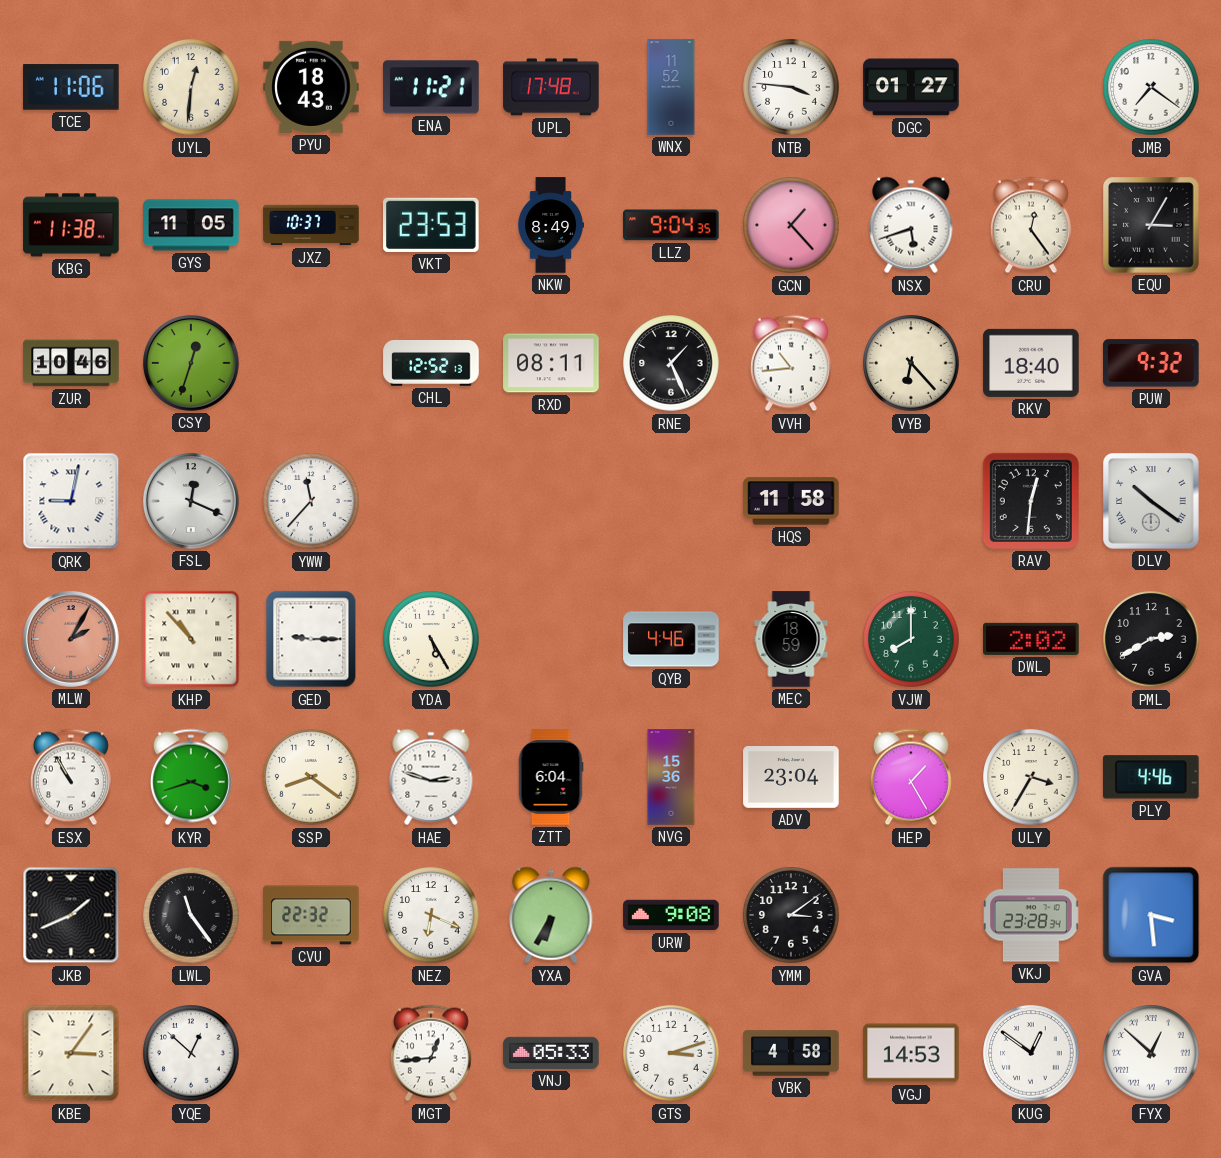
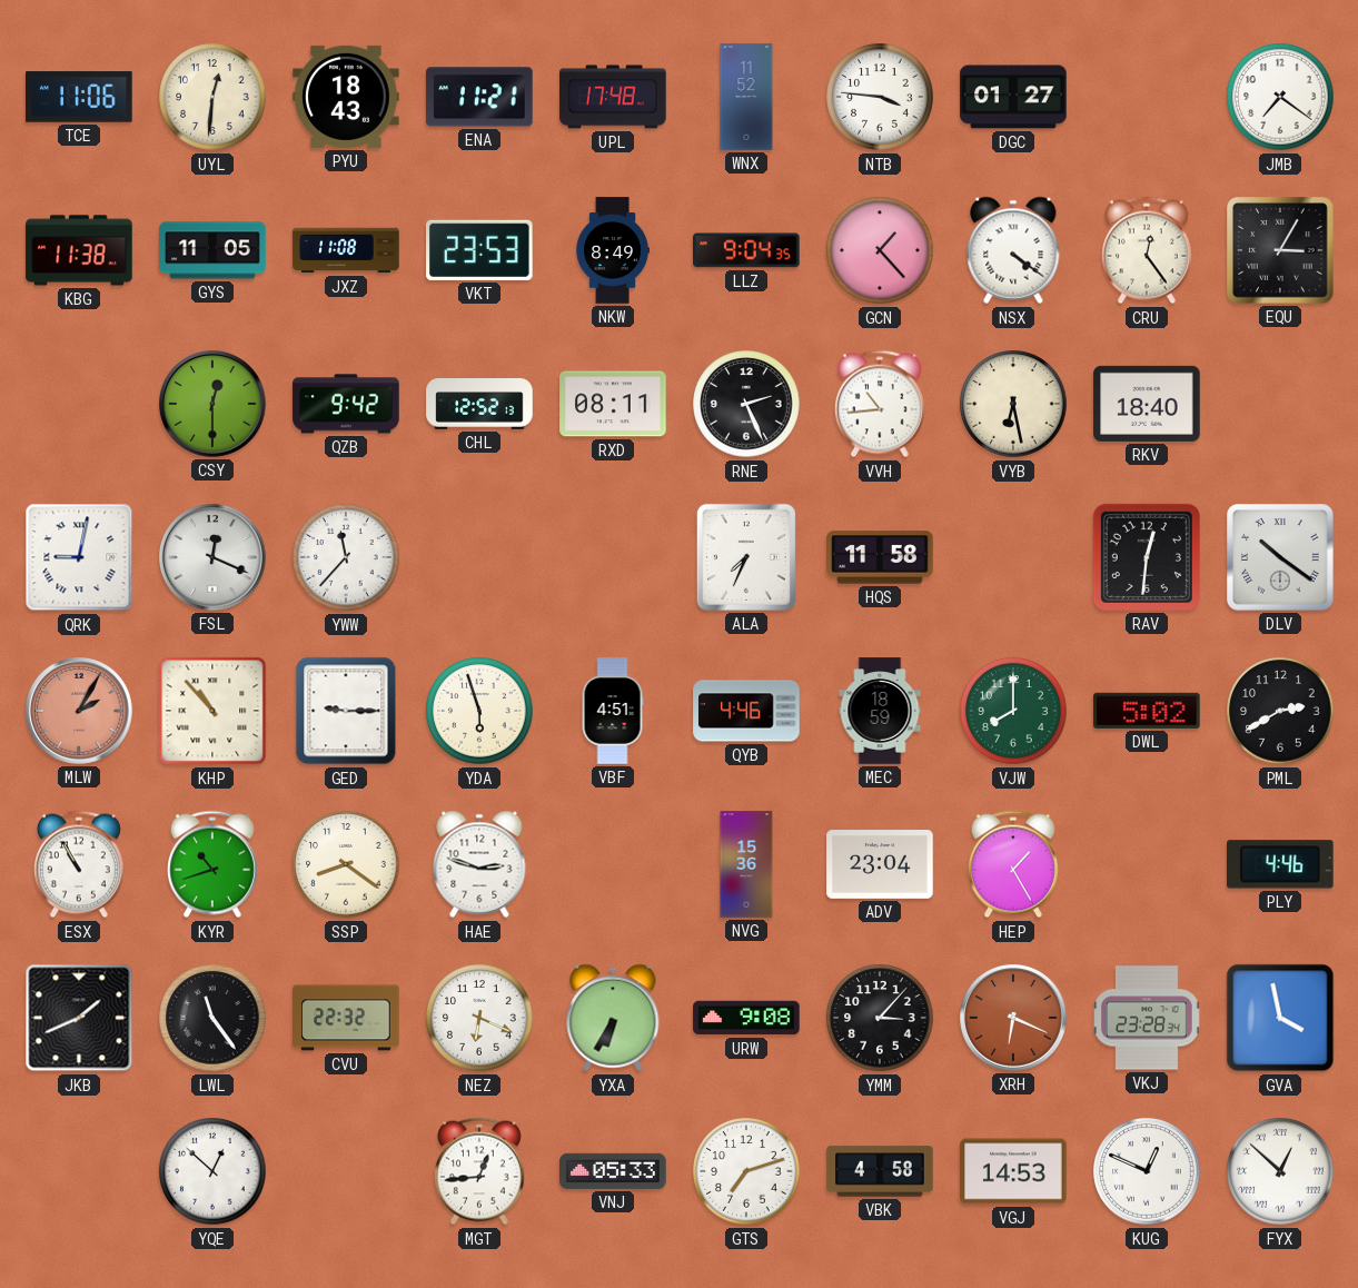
JXZ: 10:37 -> 11:08 (346, 250)
NSX: 5:42 -> 4:21 (1013, 250)
ZUR: 10:46 -> none (71, 363)
CSY: 12:33 -> 12:30 (214, 405)
QZB: none -> 9:42 (346, 404)
RNE: 1:26 -> 2:26 (746, 404)
VYB: 6:23 -> 6:28 (1013, 404)
PUW: 9:32 -> none (1152, 363)
ALA: none -> 7:34 (746, 557)
YDA: 5:25 -> 5:57 (479, 711)
VBF: none -> 4:51 (613, 711)
DWL: 2:02 -> 5:02 (1147, 711)
KYR: 3:42 -> 10:42 (212, 864)
ZTT: 6:04 -> none (551, 777)
ULY: 3:35 -> none (1031, 777)
YMM: 3:09 -> 3:07 (880, 1018)
XRH: none -> 6:19 (1014, 1019)
GVA: 3:29 -> 3:58 (1280, 1018)
KBE: 3:06 -> none (71, 1053)
GTS: 3:12 -> 7:12 (746, 1171)
KUG: 12:51 -> 12:49 (1147, 1171)
